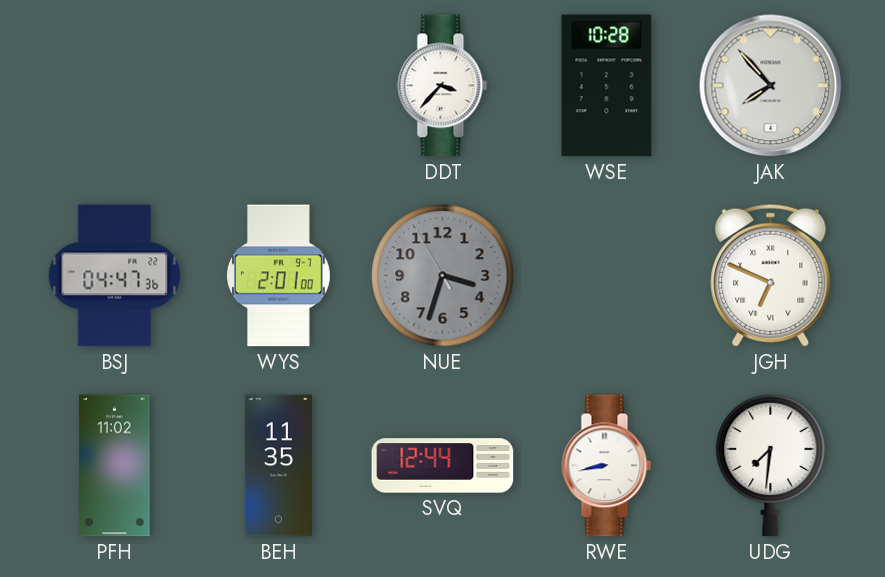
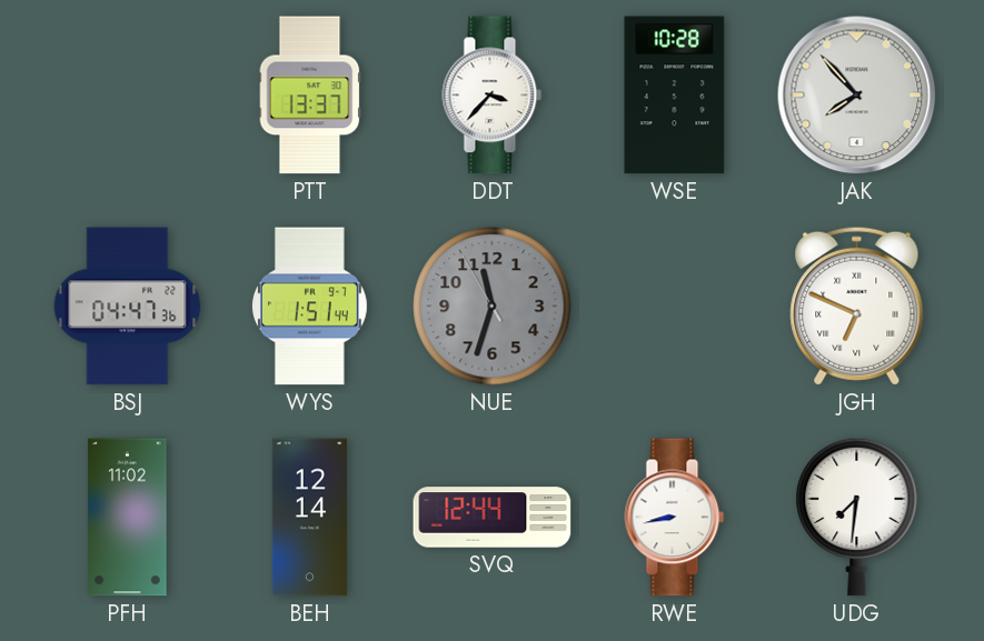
PTT: none -> 13:37 (310, 96)
WYS: 2:01 -> 1:51 (309, 307)
NUE: 3:32 -> 11:32 (493, 307)
BEH: 11:35 -> 12:14 (309, 518)
